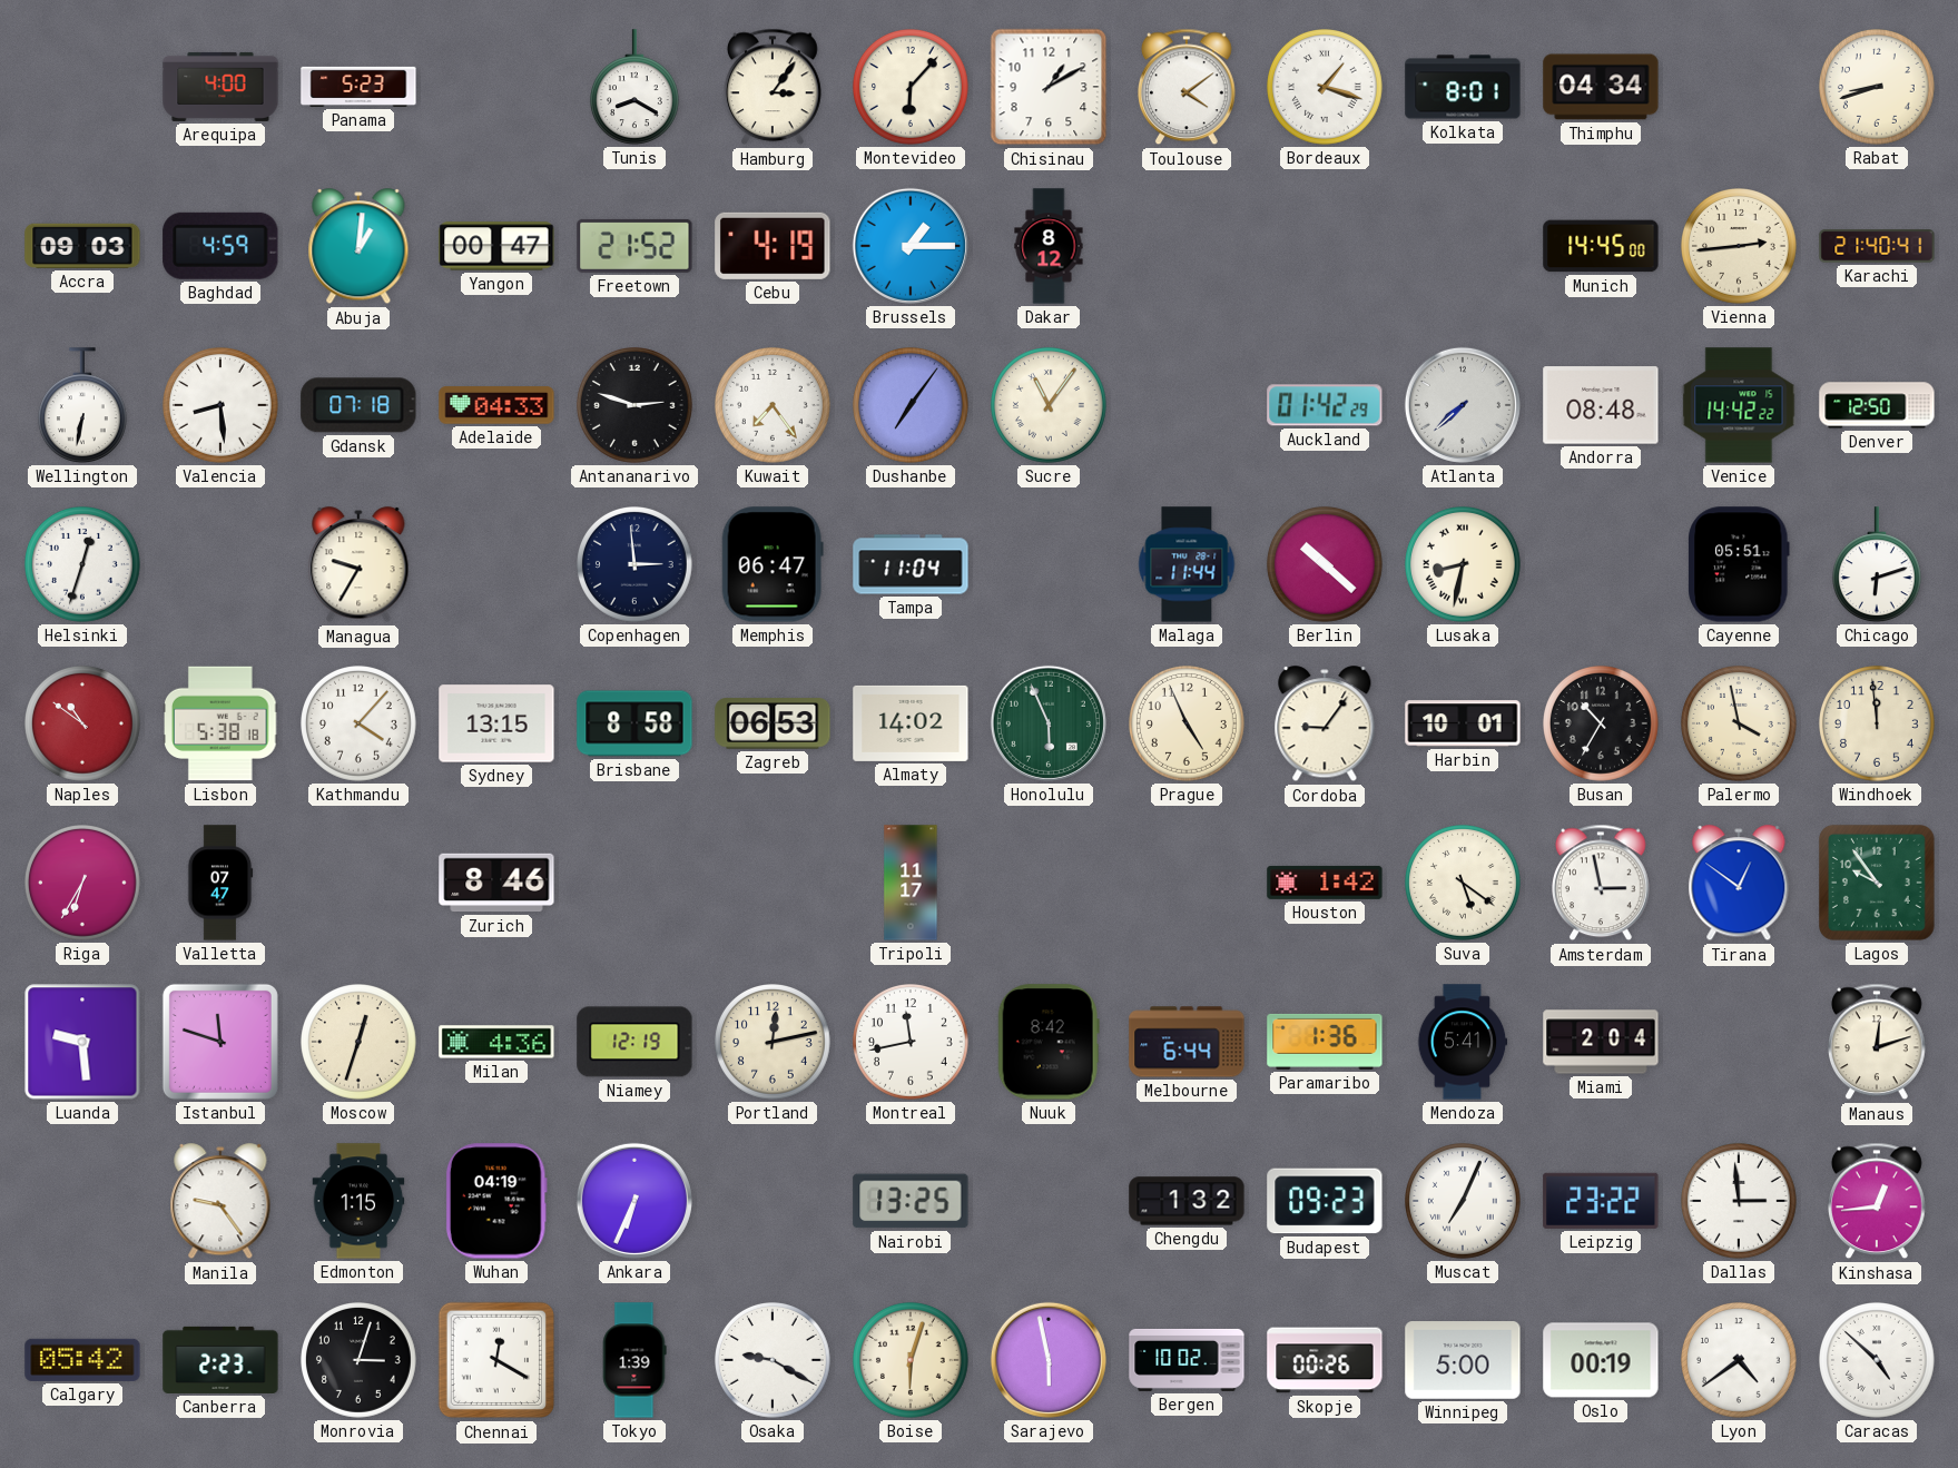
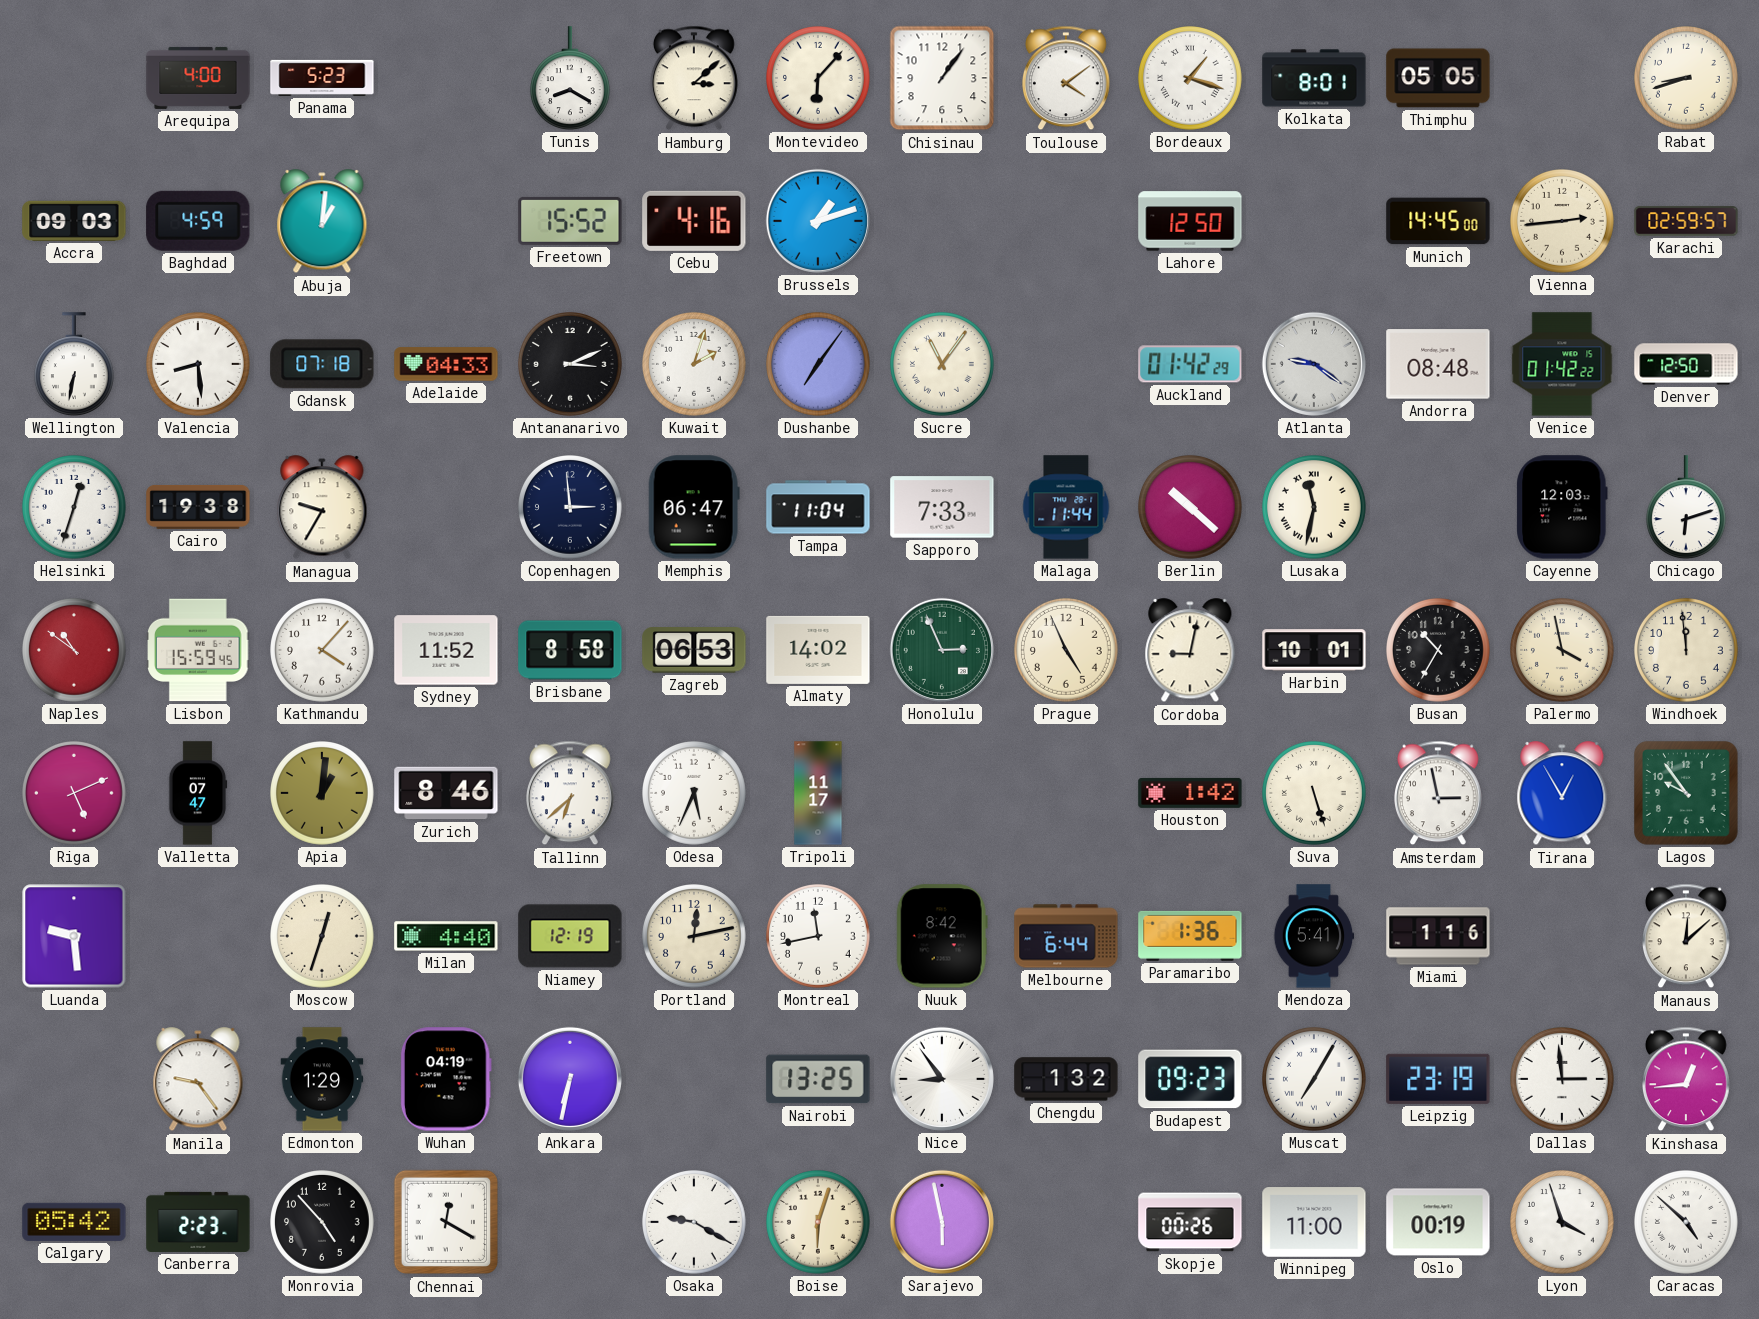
Hamburg: 3:06 -> 3:08 (695, 78)
Chisinau: 1:10 -> 1:06 (942, 78)
Thimphu: 04:34 -> 05:05 (1438, 78)
Yangon: 00:47 -> none (496, 246)
Freetown: 21:52 -> 15:52 (570, 221)
Cebu: 4:19 -> 4:16 (694, 221)
Brussels: 1:15 -> 1:12 (818, 221)
Dakar: 8:12 -> none (1049, 246)
Lahore: none -> 12:50 (1190, 221)
Karachi: 21:40 -> 02:59 (1686, 221)
Antananarivo: 2:48 -> 3:11 (571, 365)
Kuwait: 7:24 -> 2:03 (695, 365)
Atlanta: 7:38 -> 9:21 (1314, 364)
Venice: 14:42 -> 01:42 (1562, 364)
Cairo: none -> 19:38 (198, 507)
Sapporo: none -> 7:33 (942, 507)
Lusaka: 8:32 -> 11:32 (1315, 508)
Cayenne: 05:51 -> 12:03 (1562, 507)
Lisbon: 5:38 -> 15:59 (198, 650)
Sydney: 13:15 -> 11:52 (446, 650)
Honolulu: 5:56 -> 2:56 (942, 650)
Cordoba: 9:06 -> 9:02 (1190, 651)
Riga: 6:35 -> 5:11 (75, 794)
Apia: none -> 1:01 (323, 794)
Tallinn: none -> 6:38 (571, 793)
Odesa: none -> 5:34 (695, 794)
Suva: 5:21 -> 5:27 (1315, 794)
Tirana: 12:51 -> 12:55 (1562, 794)
Istanbul: 11:48 -> none (220, 1042)
Milan: 4:36 -> 4:40 (446, 936)
Miami: 2:04 -> 1:16 (1438, 936)
Manaus: 12:12 -> 12:08 (1687, 936)
Edmonton: 1:15 -> 1:29 (322, 1079)
Ankara: 6:34 -> 6:32 (570, 1079)
Nice: none -> 8:54 (942, 1079)
Muscat: 7:04 -> 7:05 (1315, 1080)
Leipzig: 23:22 -> 23:19 (1438, 1079)
Monrovia: 3:03 -> 4:53 (323, 1223)
Tokyo: 1:39 -> none (634, 1360)
Bergen: 10:02 -> none (1187, 1360)
Winnipeg: 5:00 -> 11:00 (1314, 1222)
Lyon: 4:39 -> 3:57 (1563, 1223)
